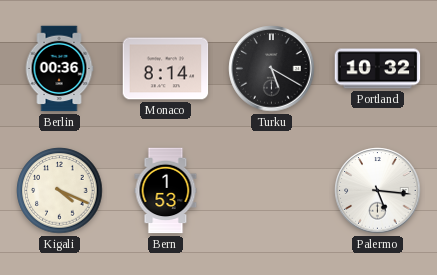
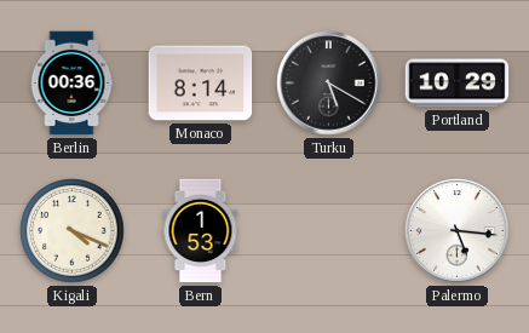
Portland: 10:32 -> 10:29 (458, 84)
